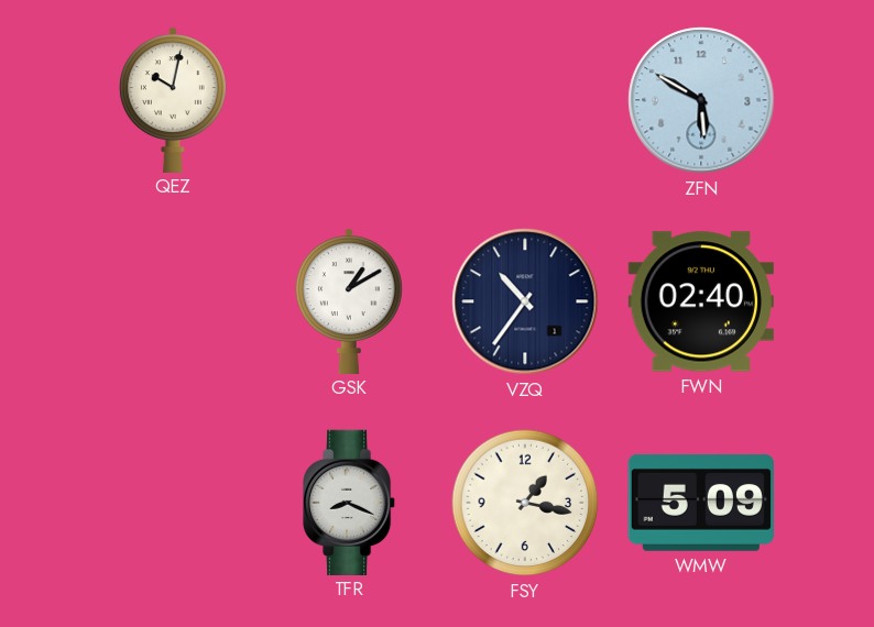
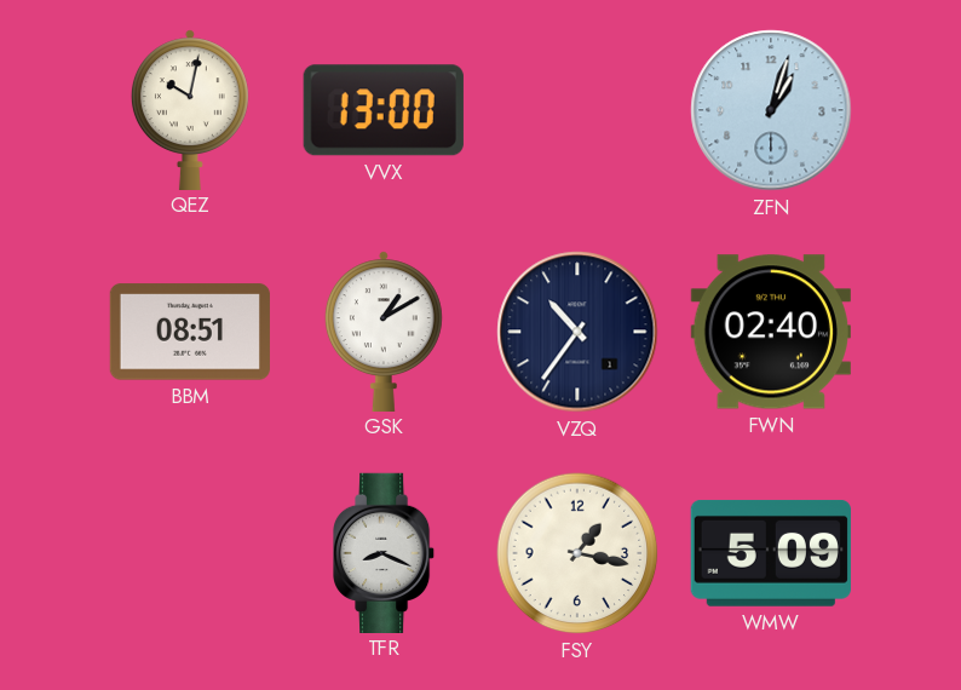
VVX: none -> 13:00 (384, 110)
ZFN: 5:50 -> 1:03 (771, 110)
BBM: none -> 08:51 (190, 332)
